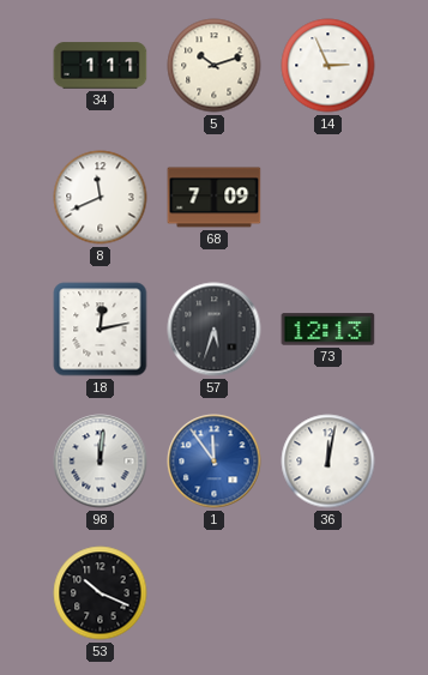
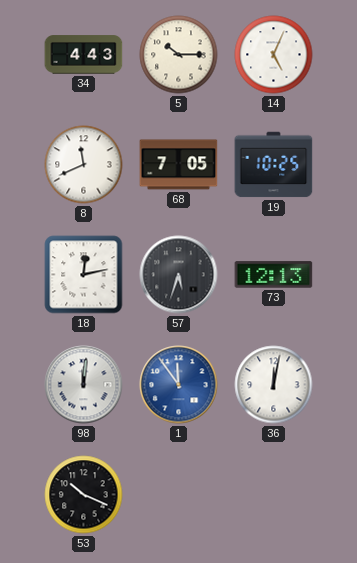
34: 1:11 -> 4:43 (84, 55)
5: 10:12 -> 10:15 (179, 55)
14: 2:56 -> 5:04 (274, 55)
68: 7:09 -> 7:05 (179, 165)
19: none -> 10:25 (274, 165)
